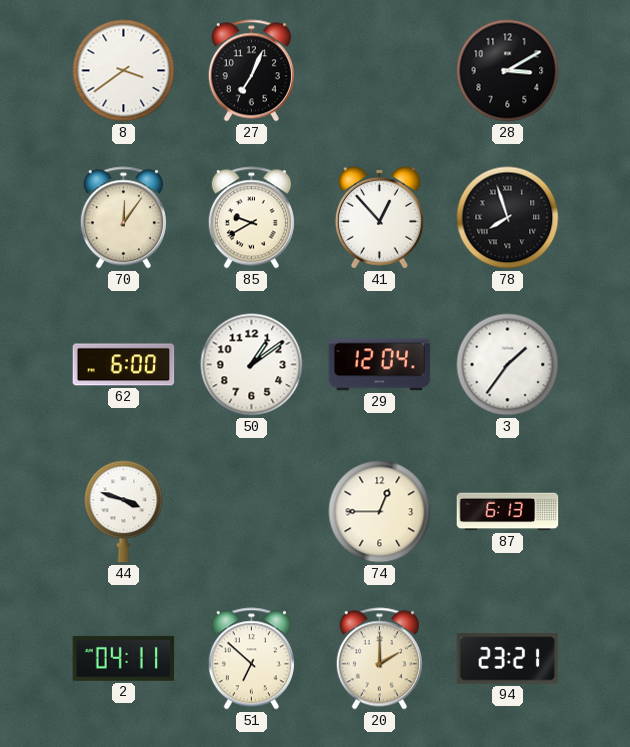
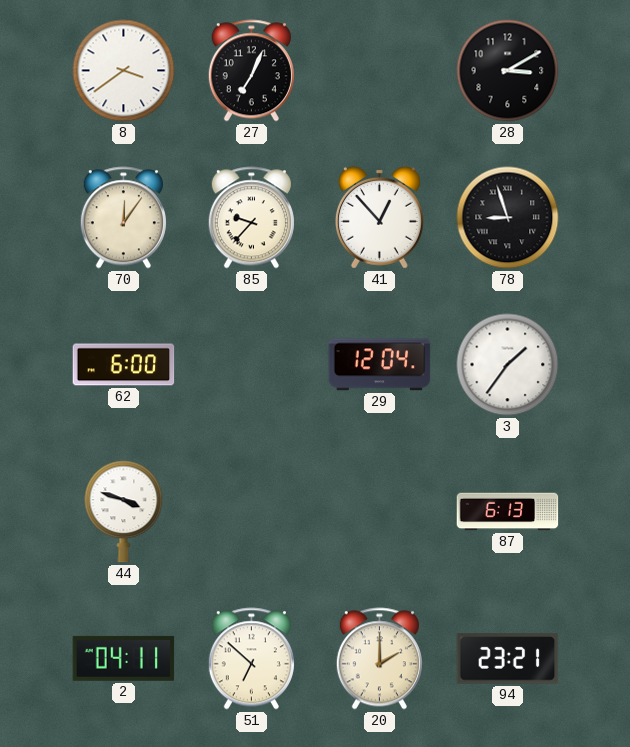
85: 9:40 -> 9:37 (251, 218)
78: 7:57 -> 8:57 (508, 218)
50: 1:09 -> none (252, 365)
74: 12:45 -> none (380, 512)
